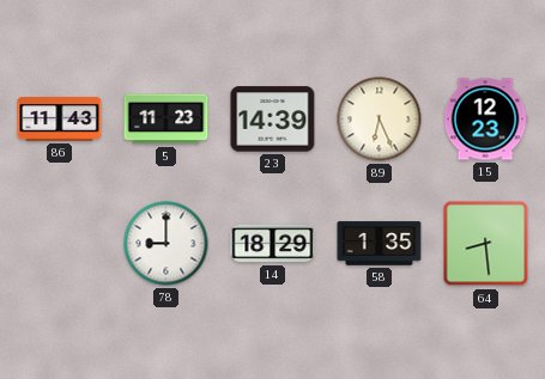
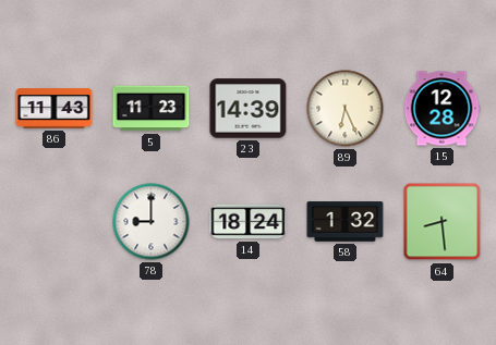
15: 12:23 -> 12:28 (441, 109)
14: 18:29 -> 18:24 (249, 222)
58: 1:35 -> 1:32 (346, 222)
